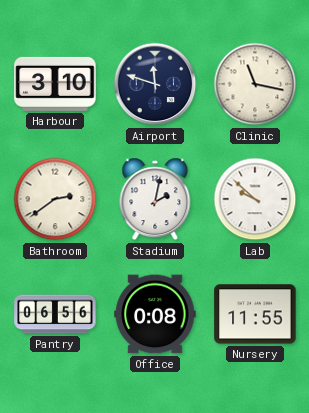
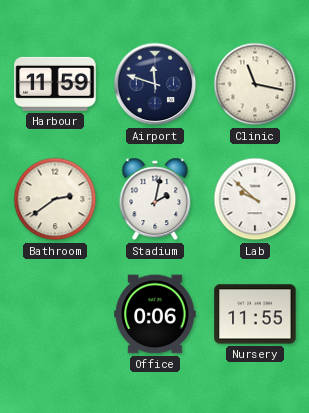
Harbour: 3:10 -> 11:59 (55, 84)
Pantry: 06:56 -> none (55, 314)
Office: 0:08 -> 0:06 (155, 314)
